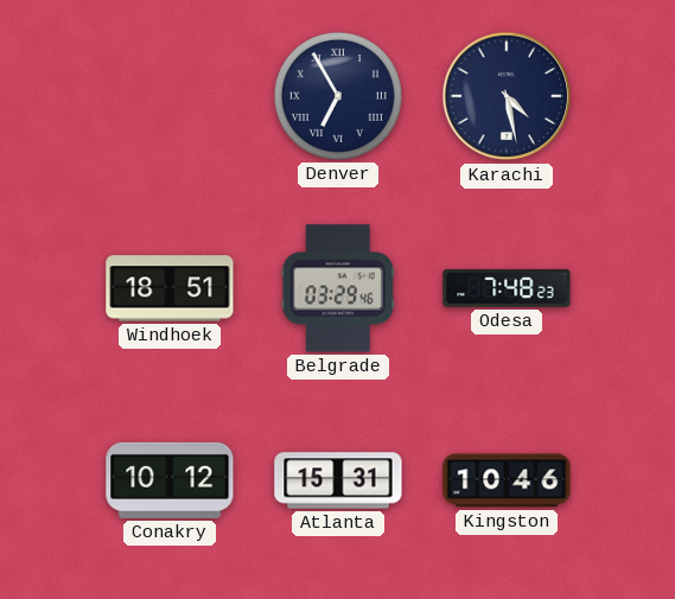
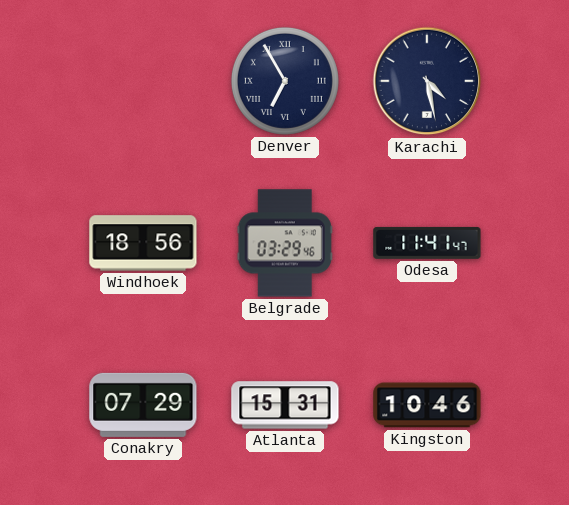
Windhoek: 18:51 -> 18:56 (143, 243)
Odesa: 7:48 -> 11:41 (427, 243)
Conakry: 10:12 -> 07:29 (143, 405)
